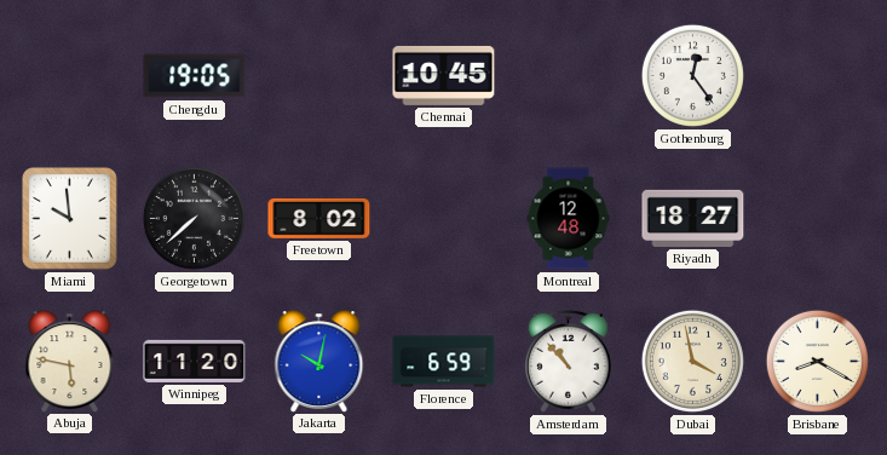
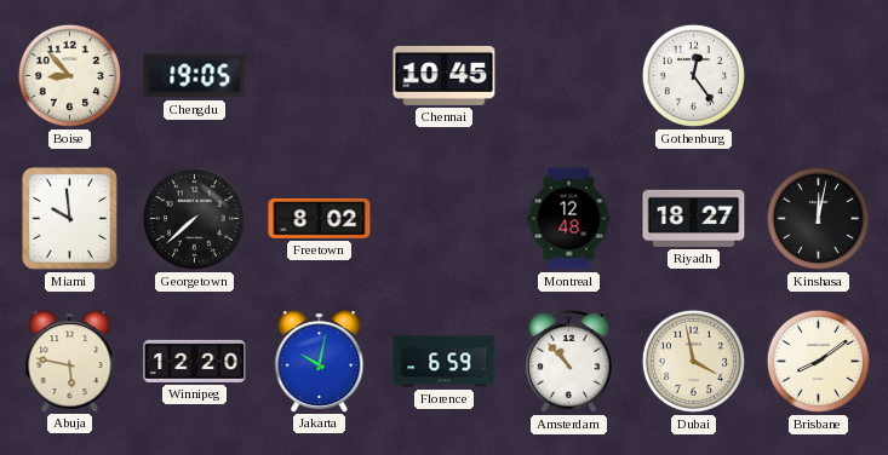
Boise: none -> 8:53 (69, 75)
Kinshasa: none -> 12:02 (818, 218)
Winnipeg: 11:20 -> 12:20 (195, 361)
Brisbane: 8:20 -> 8:09 (818, 361)
